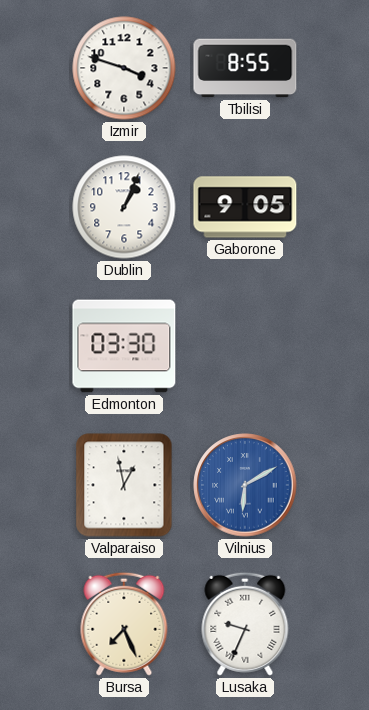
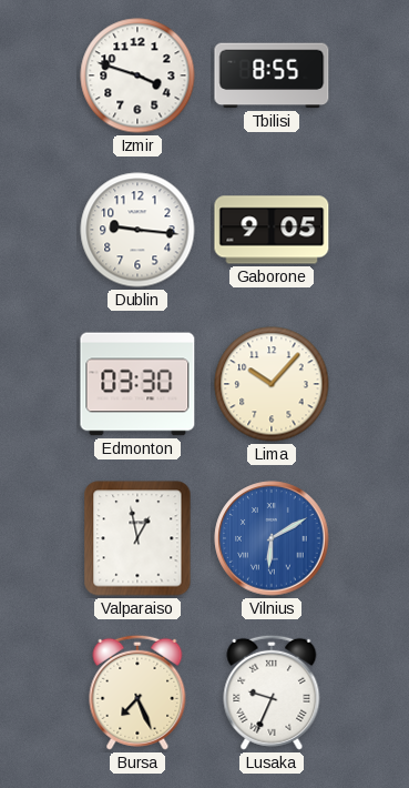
Dublin: 1:04 -> 9:16 (137, 230)
Lima: none -> 10:07 (272, 384)
